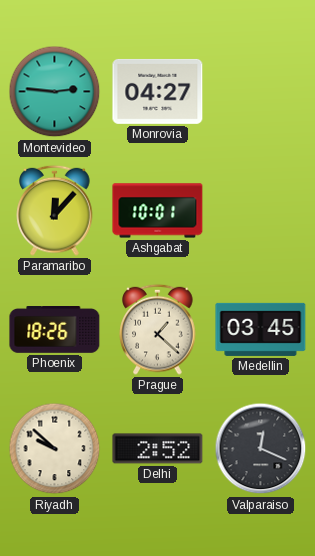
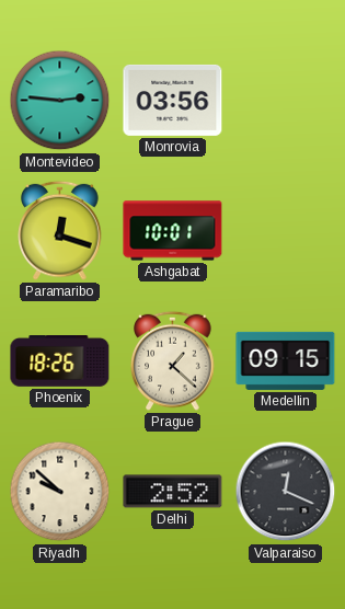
Monrovia: 04:27 -> 03:56 (173, 100)
Paramaribo: 12:07 -> 12:18 (60, 230)
Medellin: 03:45 -> 09:15 (286, 360)
